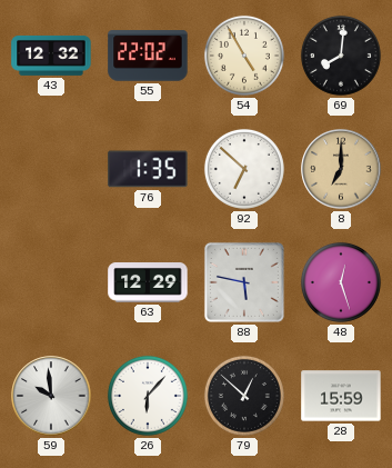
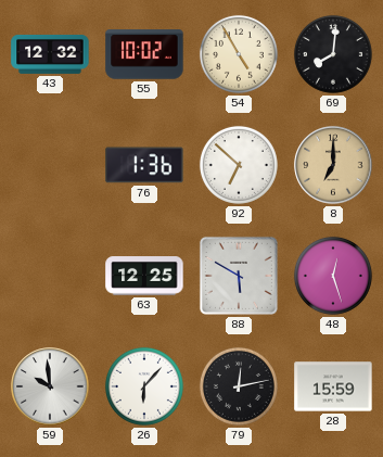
55: 22:02 -> 10:02 (144, 54)
76: 1:35 -> 1:36 (144, 165)
63: 12:29 -> 12:25 (144, 277)
88: 5:47 -> 5:50 (239, 276)
79: 12:52 -> 12:13 (239, 386)
